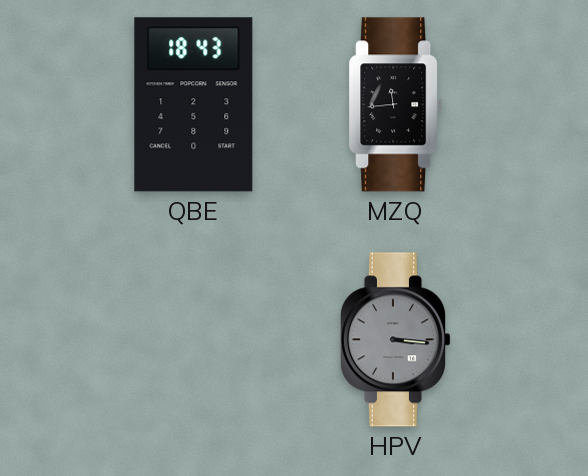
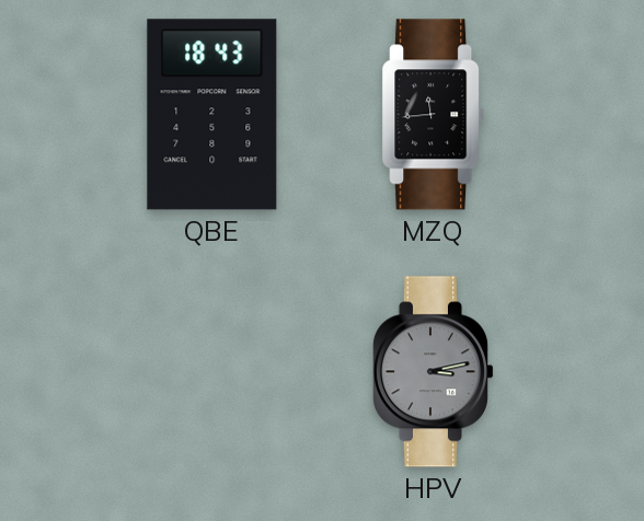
HPV: 3:16 -> 3:13 (433, 372)
